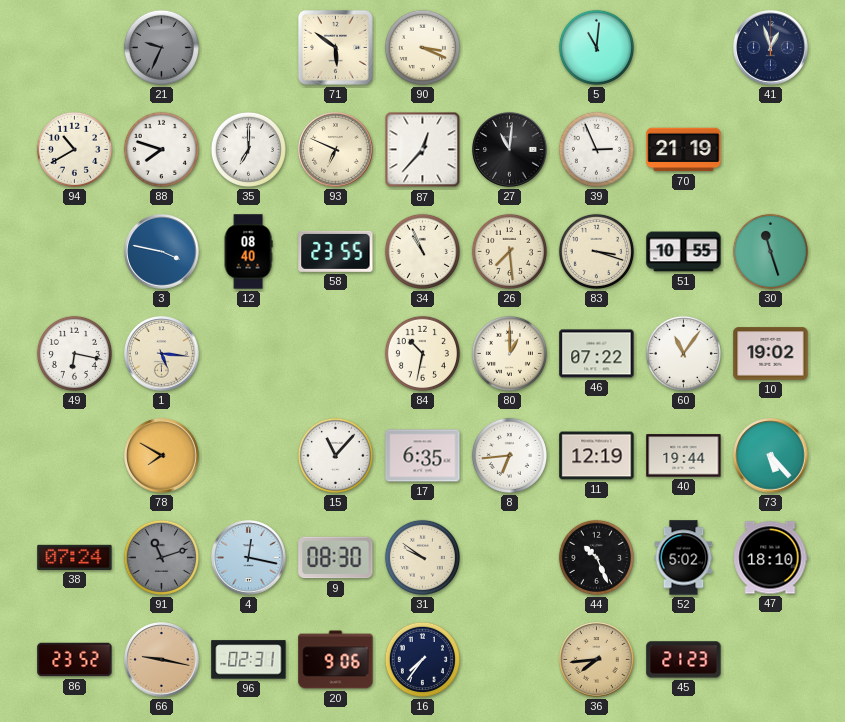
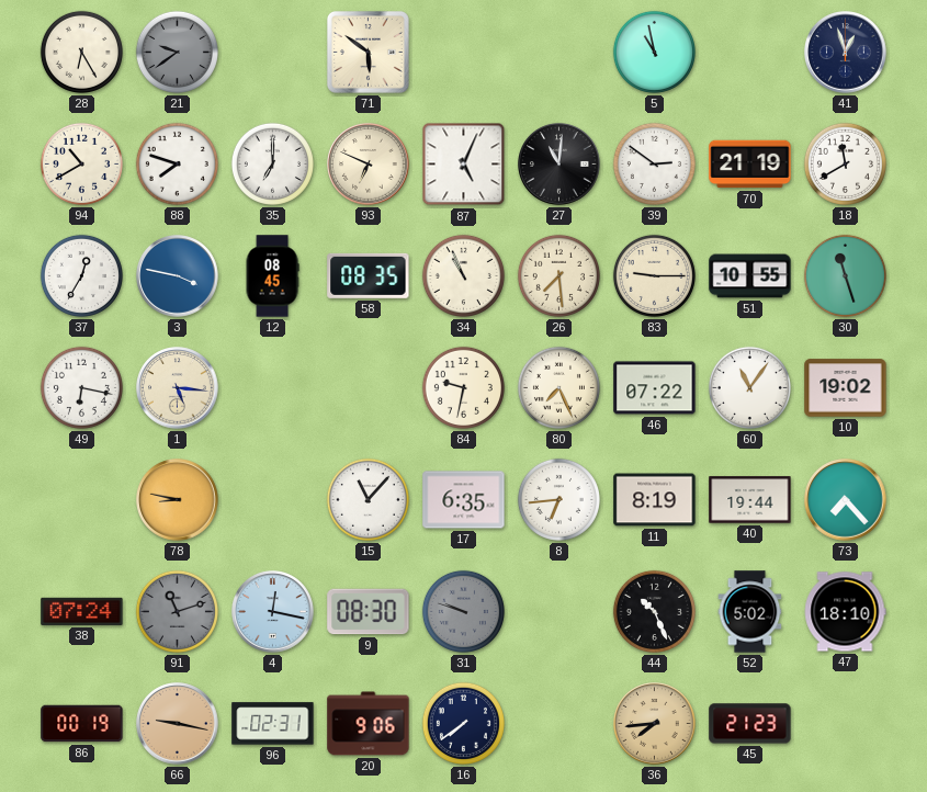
28: none -> 6:25 (81, 52)
21: 9:34 -> 9:39 (177, 52)
90: 3:19 -> none (422, 47)
5: 11:01 -> 10:58 (654, 52)
87: 12:37 -> 5:04 (464, 165)
39: 2:56 -> 2:51 (654, 163)
18: none -> 11:40 (845, 163)
37: none -> 12:35 (81, 275)
12: 08:40 -> 08:45 (272, 276)
58: 23:55 -> 08:35 (369, 275)
83: 3:18 -> 9:15 (654, 275)
84: 10:32 -> 9:32 (463, 387)
80: 1:00 -> 7:26 (558, 387)
78: 7:50 -> 8:47 (178, 500)
11: 12:19 -> 8:19 (655, 500)
73: 5:23 -> 7:23 (846, 500)
31: 9:51 -> 9:48 (463, 611)
31 dial: cream -> grey (463, 611)
86: 23:52 -> 00:19 (82, 724)
16: 7:36 -> 7:39 (463, 723)
